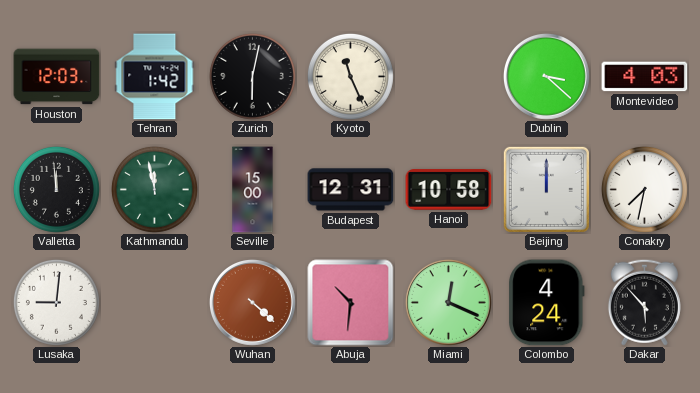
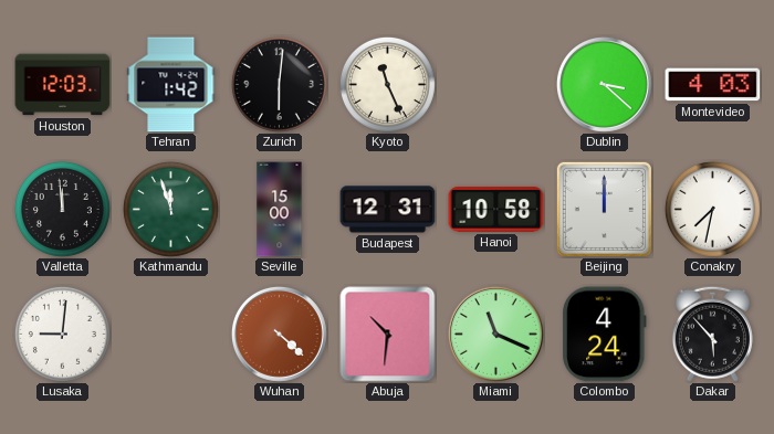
Zurich: 6:02 -> 6:01 (279, 84)
Kathmandu: 11:58 -> 11:57 (170, 209)
Miami: 12:19 -> 11:19 (495, 334)
